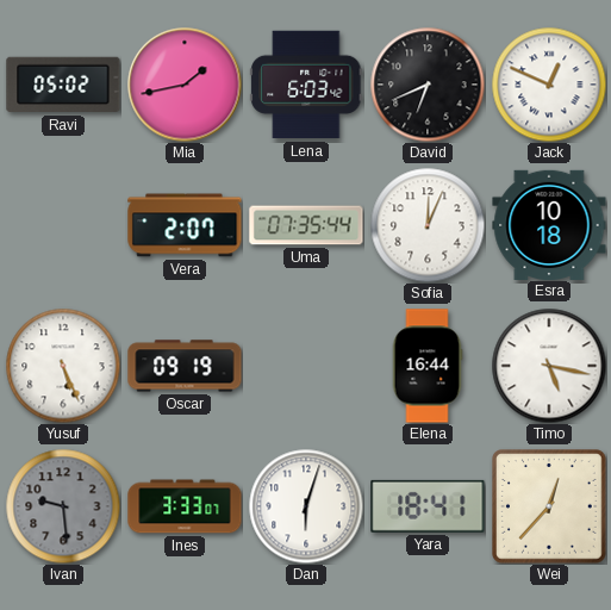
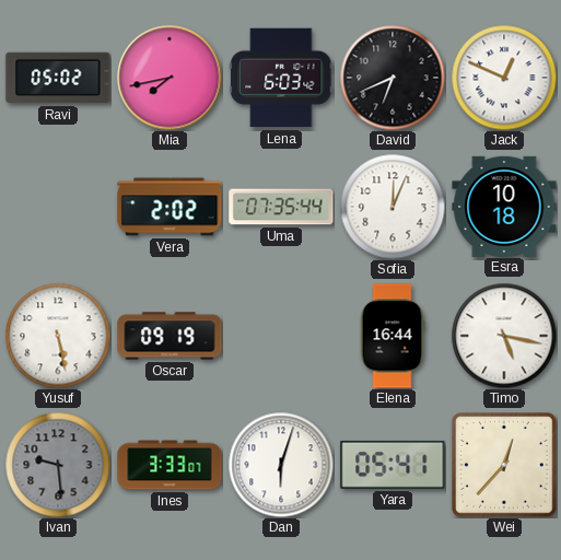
Mia: 1:43 -> 7:43 (170, 78)
Vera: 2:07 -> 2:02 (170, 207)
Yusuf: 5:26 -> 5:28 (58, 336)
Yara: 18:41 -> 05:41 (393, 465)
